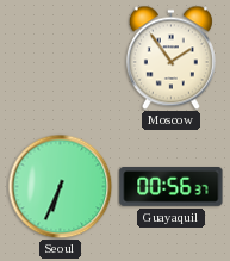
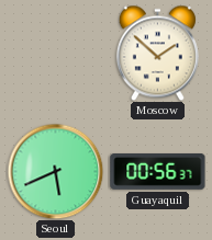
Moscow: 1:54 -> 1:52 (157, 53)
Seoul: 6:34 -> 5:41 (55, 171)
